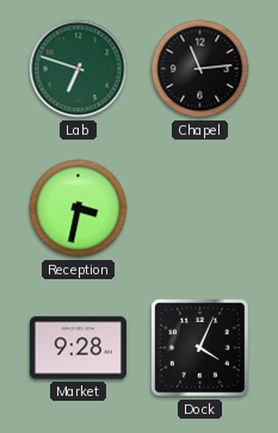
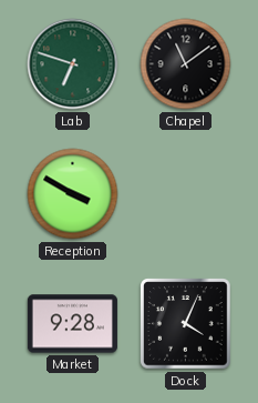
Chapel: 11:14 -> 11:09 (186, 64)
Reception: 3:32 -> 3:50 (73, 194)
